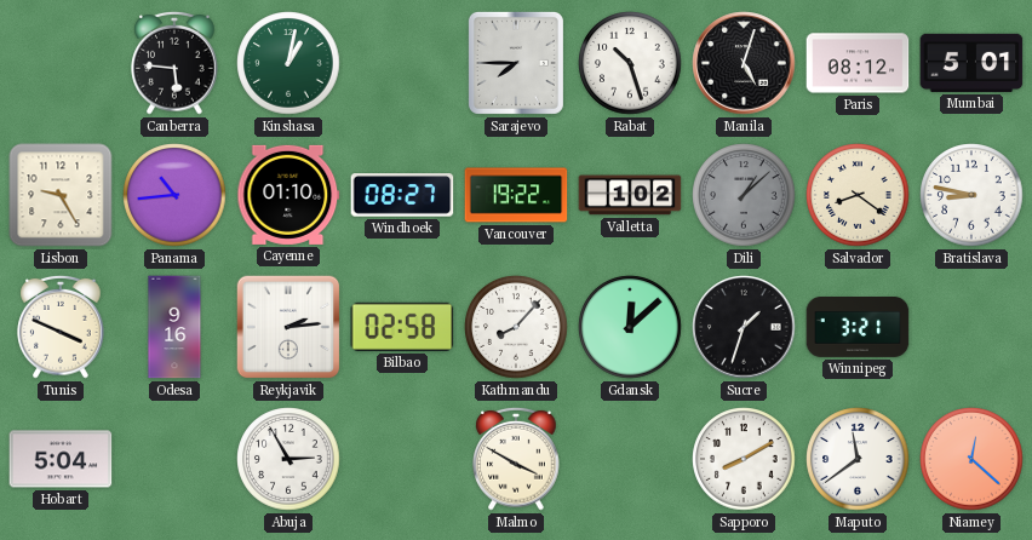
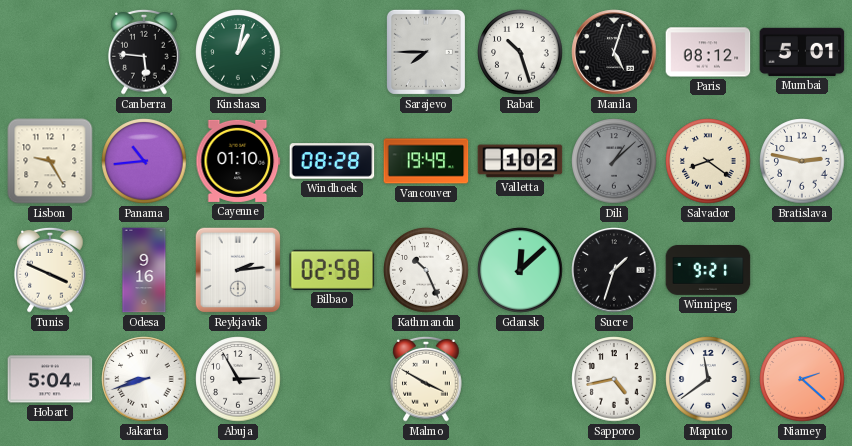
Windhoek: 08:27 -> 08:28 (332, 161)
Vancouver: 19:22 -> 19:49 (426, 161)
Bratislava: 8:47 -> 2:47 (802, 161)
Kathmandu: 8:07 -> 10:26 (426, 270)
Winnipeg: 3:21 -> 9:21 (708, 271)
Jakarta: none -> 8:42 (144, 379)
Sapporo: 8:10 -> 4:43 (614, 379)
Niamey: 12:22 -> 2:22 (802, 379)
